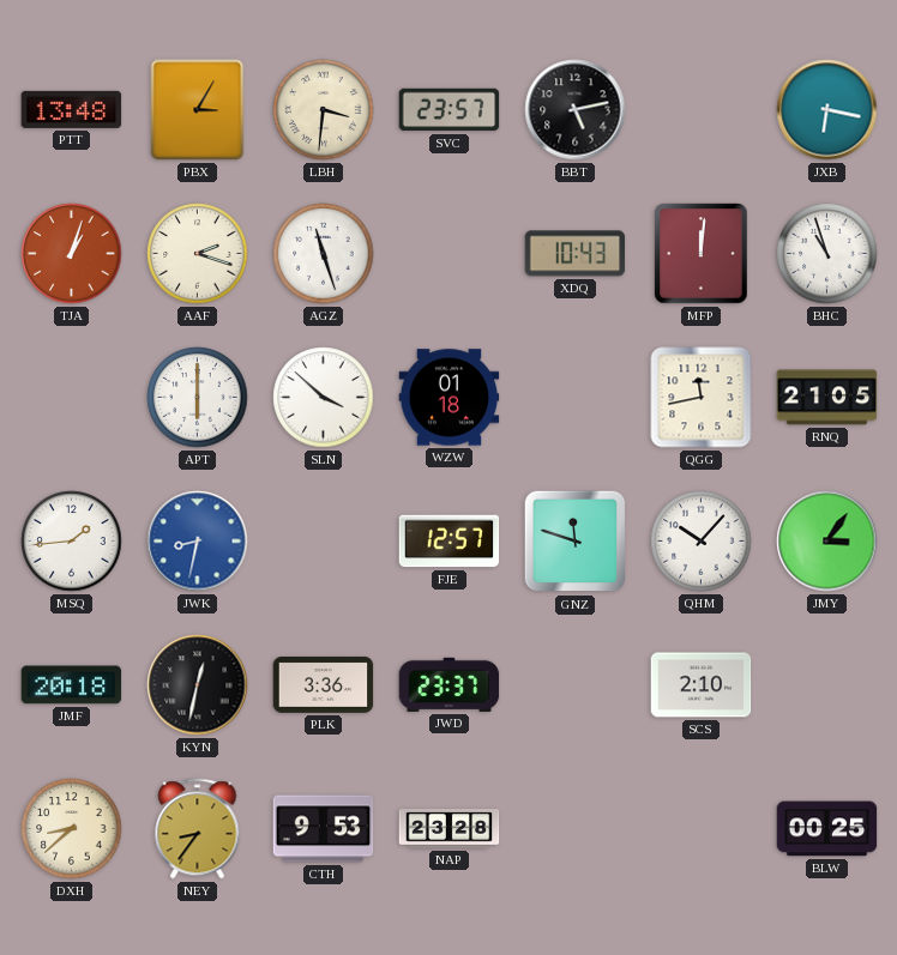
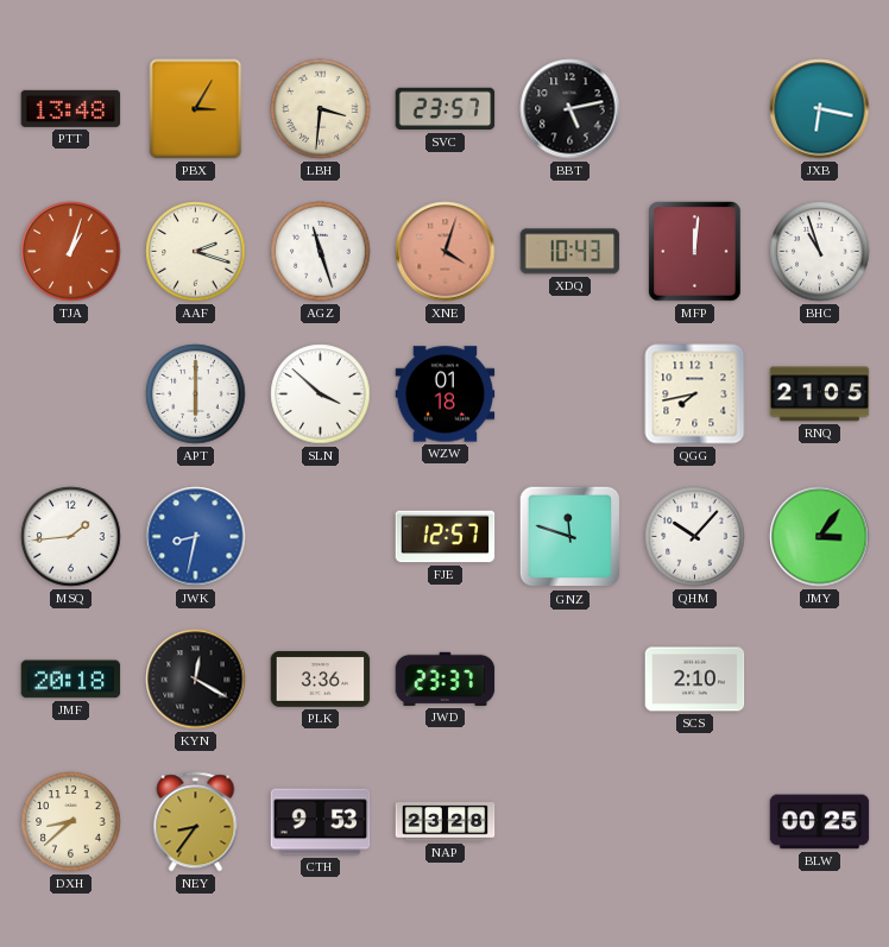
XNE: none -> 4:03 (446, 252)
QGG: 11:43 -> 7:43 (695, 394)
KYN: 12:32 -> 12:20 (196, 680)
